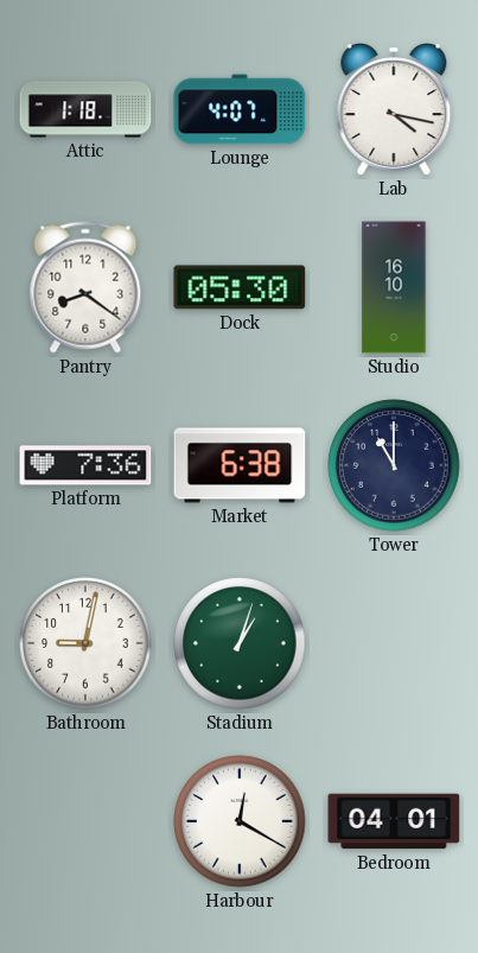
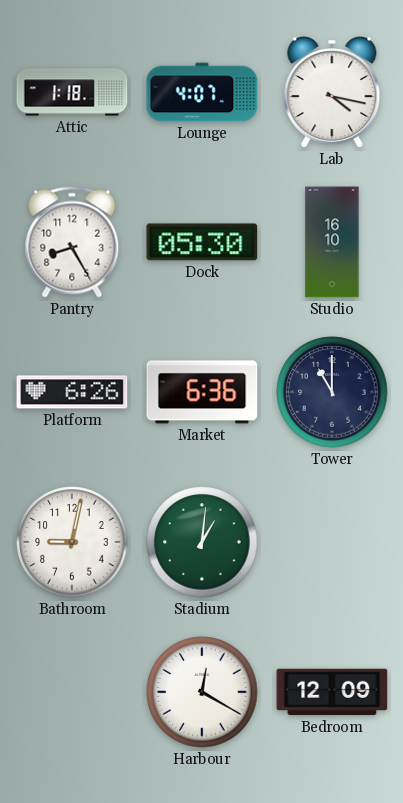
Pantry: 8:21 -> 8:25 (72, 242)
Platform: 7:36 -> 6:26 (72, 392)
Market: 6:38 -> 6:36 (202, 392)
Stadium: 1:03 -> 1:01 (202, 542)
Bedroom: 04:01 -> 12:09 (332, 692)
